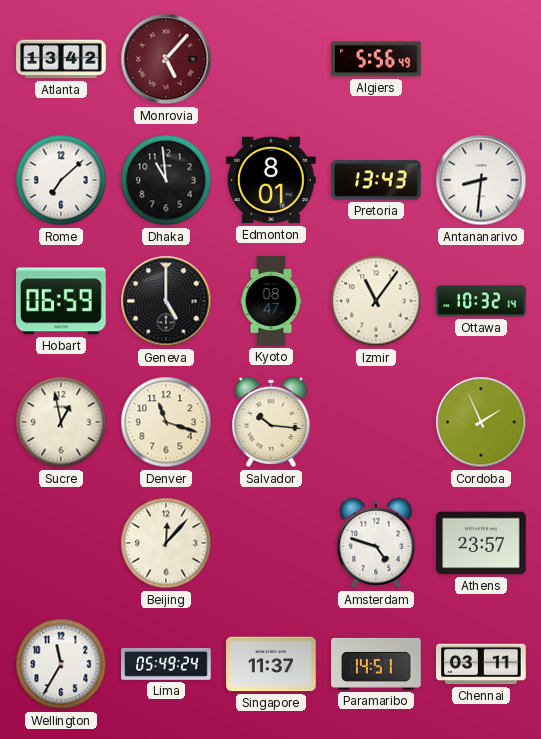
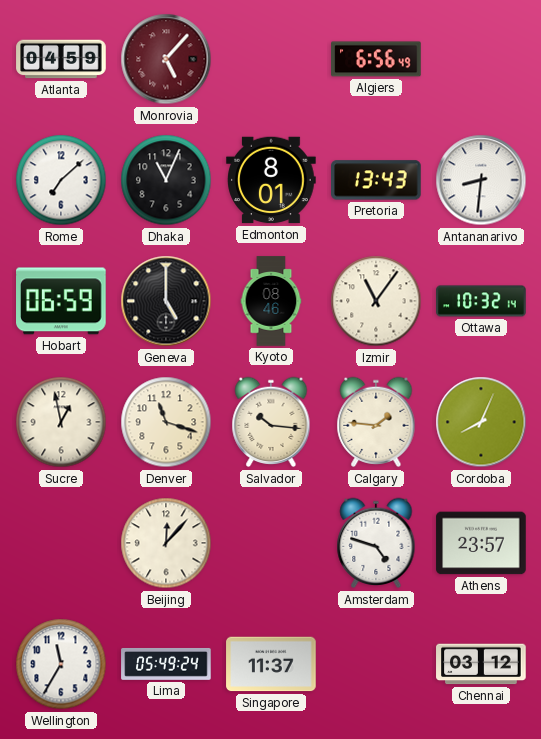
Atlanta: 13:42 -> 04:59 (61, 59)
Algiers: 5:56 -> 6:56 (376, 59)
Dhaka: 10:59 -> 11:04 (166, 180)
Kyoto: 08:47 -> 08:46 (271, 301)
Calgary: none -> 1:46 (376, 422)
Cordoba: 1:56 -> 8:04 (481, 422)
Paramaribo: 14:51 -> none (376, 664)
Chennai: 03:11 -> 03:12 (481, 664)
